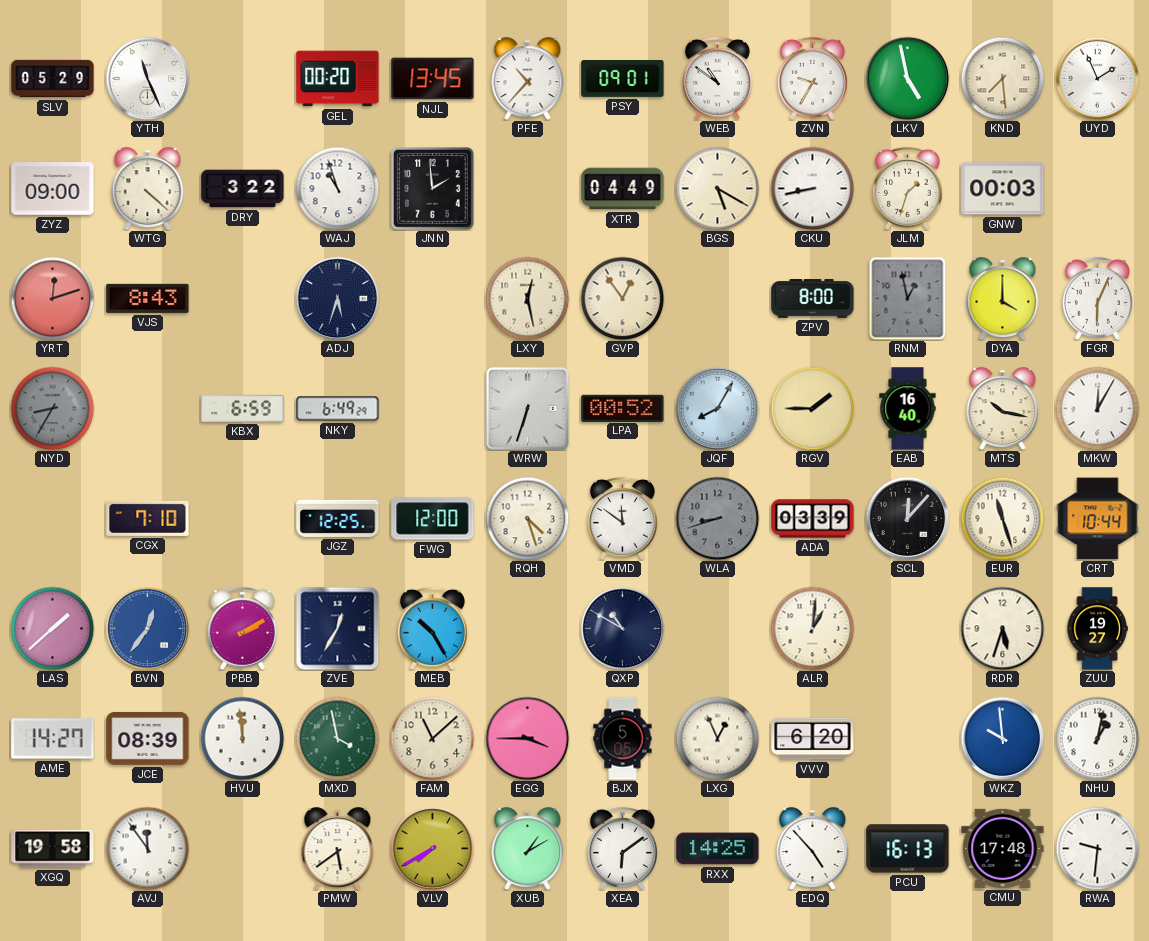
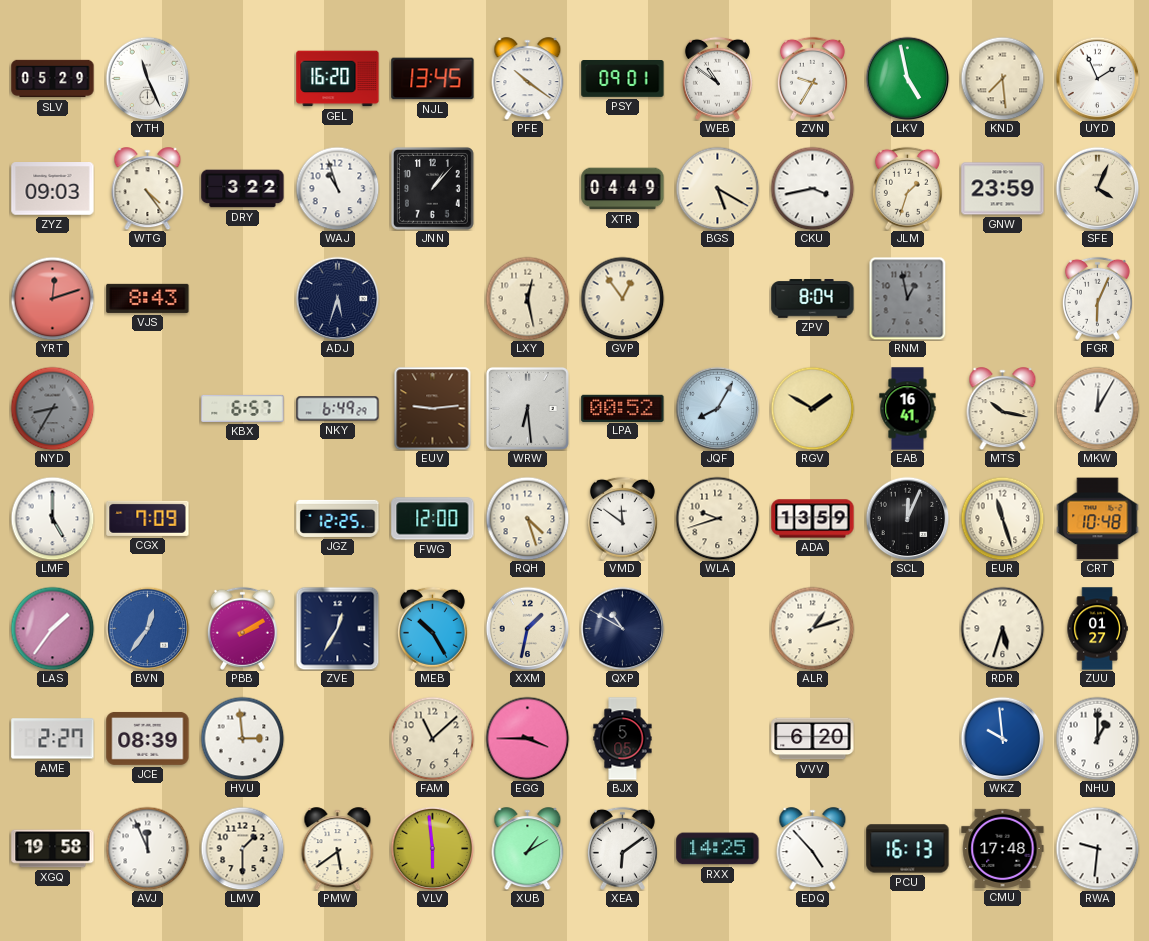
GEL: 00:20 -> 16:20 (338, 79)
PFE: 10:37 -> 10:21 (528, 79)
ZYZ: 09:00 -> 09:03 (53, 189)
WTG: 4:22 -> 4:24 (148, 189)
JNN: 1:59 -> 1:07 (432, 188)
CKU: 8:43 -> 3:43 (812, 188)
GNW: 00:03 -> 23:59 (1003, 189)
SFE: none -> 4:04 (1097, 188)
ZPV: 8:00 -> 8:04 (813, 299)
DYA: 4:00 -> none (1003, 299)
KBX: 6:59 -> 6:57 (243, 408)
EUV: none -> 9:14 (433, 408)
WRW: 6:33 -> 6:29 (527, 408)
RGV: 1:45 -> 1:50 (812, 408)
EAB: 16:40 -> 16:41 (908, 409)
LMF: none -> 5:00 (52, 518)
CGX: 7:10 -> 7:09 (148, 518)
WLA: 8:42 -> 9:42 (717, 518)
WLA dial: grey -> cream (717, 518)
ADA: 03:39 -> 13:59 (813, 519)
SCL: 12:07 -> 12:04 (907, 518)
CRT: 10:44 -> 10:48 (1098, 519)
LAS: 1:38 -> 1:36 (52, 628)
XXM: none -> 1:32 (527, 628)
ALR: 1:01 -> 1:12 (812, 628)
ZUU: 19:27 -> 01:27 (1097, 629)
AME: 14:27 -> 2:27 (53, 739)
HVU: 11:59 -> 2:59 (242, 738)
MXD: 3:58 -> none (337, 738)
LXG: 12:56 -> none (717, 738)
NHU: 1:02 -> 1:00 (1097, 738)
AVJ: 11:54 -> 11:56 (147, 848)
LMV: none -> 1:30 (242, 848)
VLV: 7:40 -> 5:59 (432, 848)
